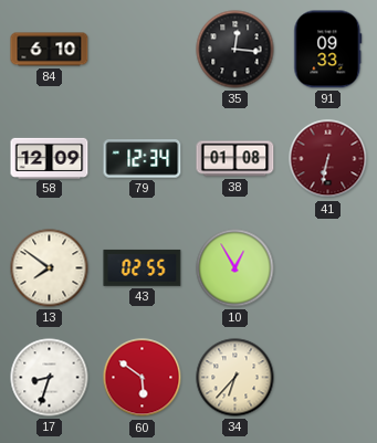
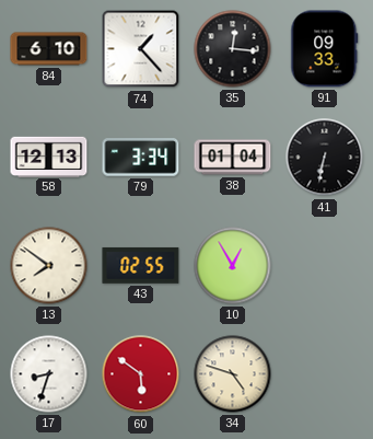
74: none -> 1:23 (141, 49)
58: 12:09 -> 12:13 (49, 157)
79: 12:34 -> 3:34 (141, 158)
38: 01:08 -> 01:04 (233, 158)
41 dial: burgundy -> black (325, 158)
34: 6:37 -> 4:48 (233, 374)
